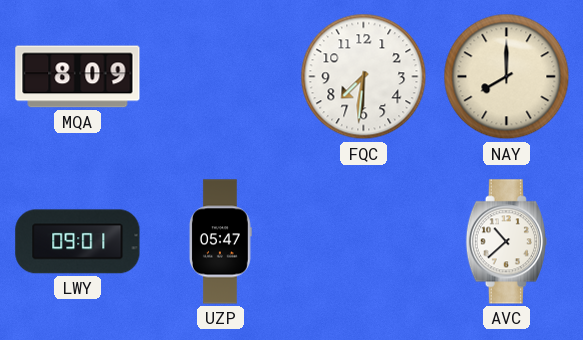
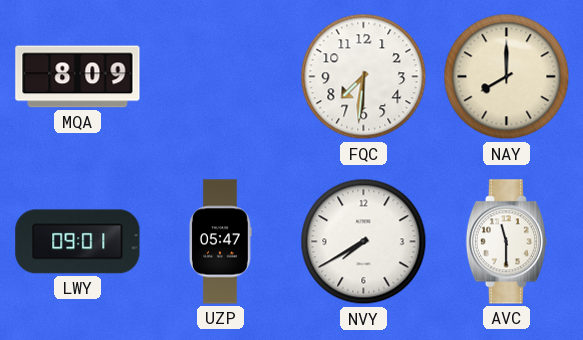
NVY: none -> 7:40 (364, 242)
AVC: 10:38 -> 11:30 (506, 242)
